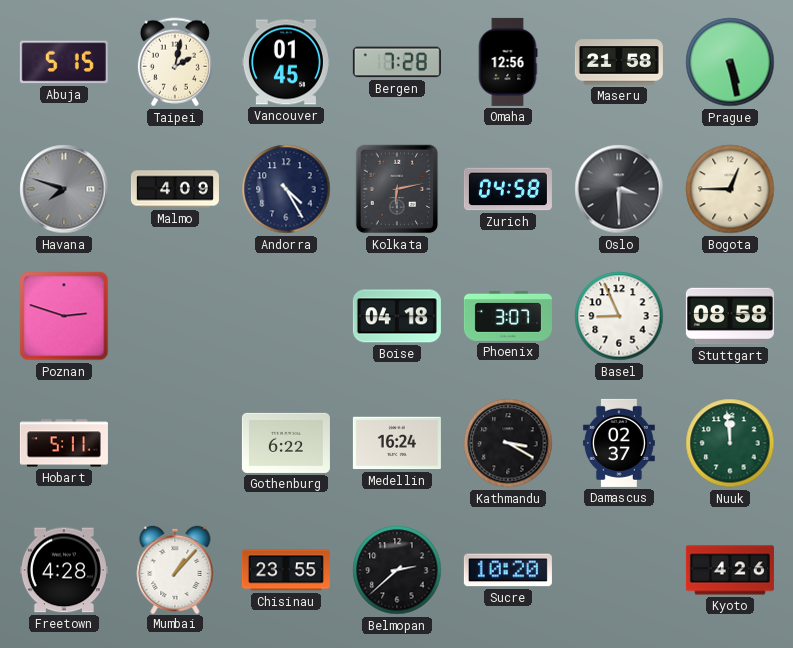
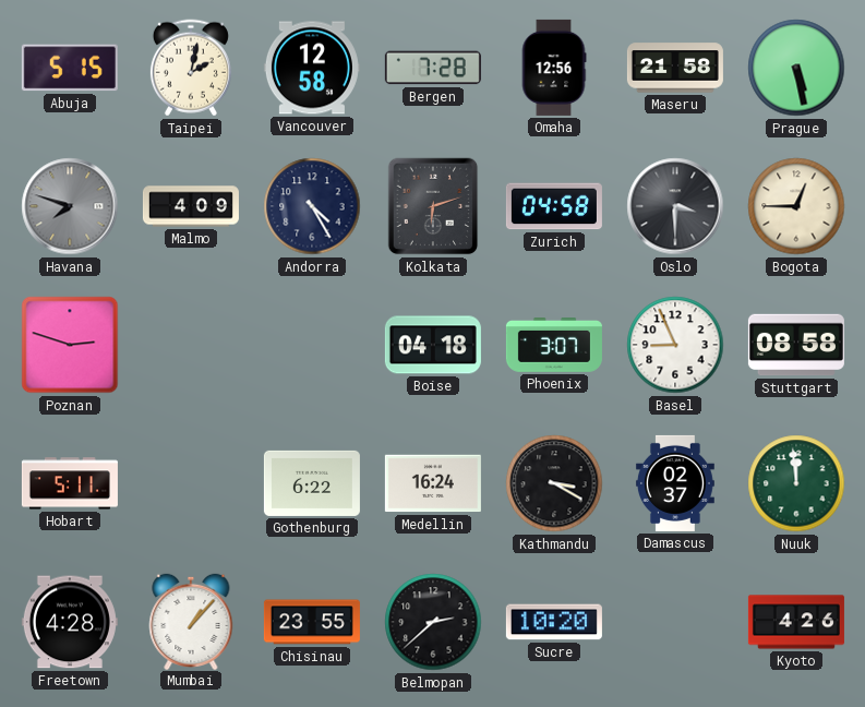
Vancouver: 01:45 -> 12:58 (312, 68)
Kolkata: 6:13 -> 6:12 (433, 206)
